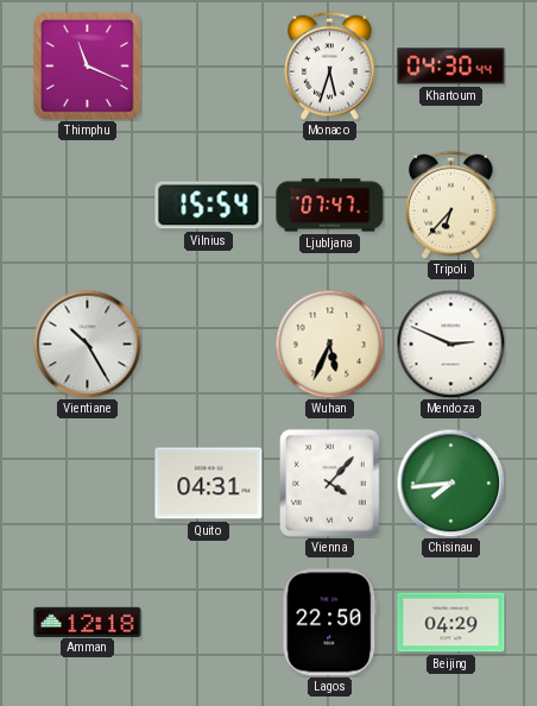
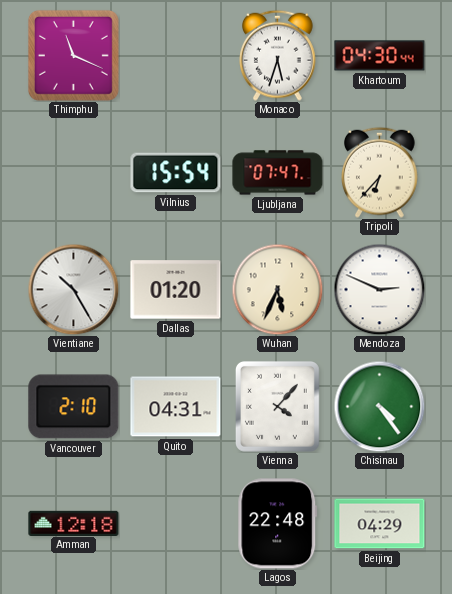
Dallas: none -> 01:20 (176, 290)
Vancouver: none -> 2:10 (74, 407)
Chisinau: 7:44 -> 4:24 (379, 406)
Lagos: 22:50 -> 22:48 (278, 524)
